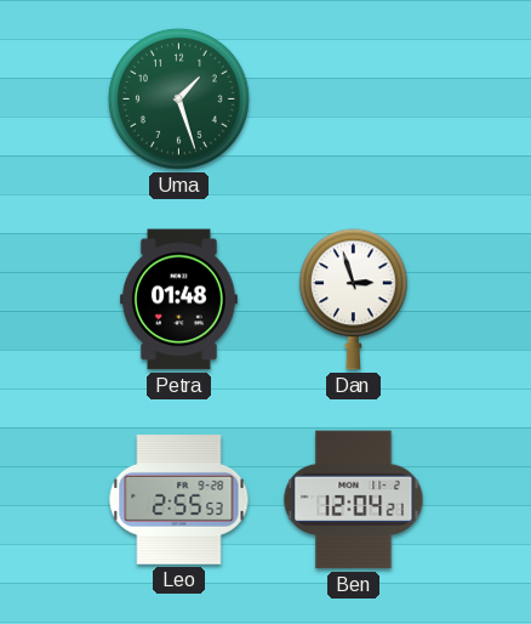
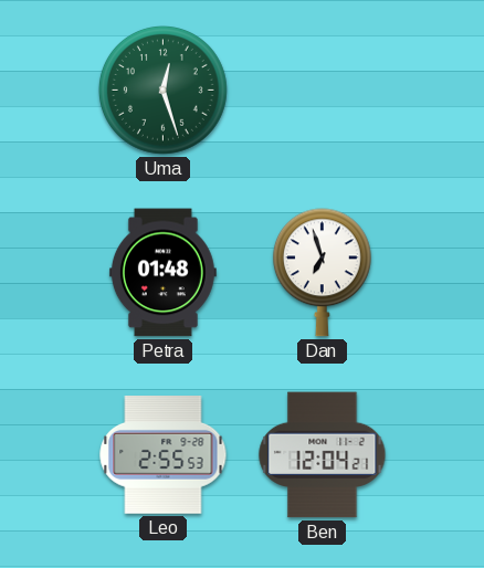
Uma: 1:27 -> 12:27 (164, 91)
Dan: 2:57 -> 6:57 (322, 273)
